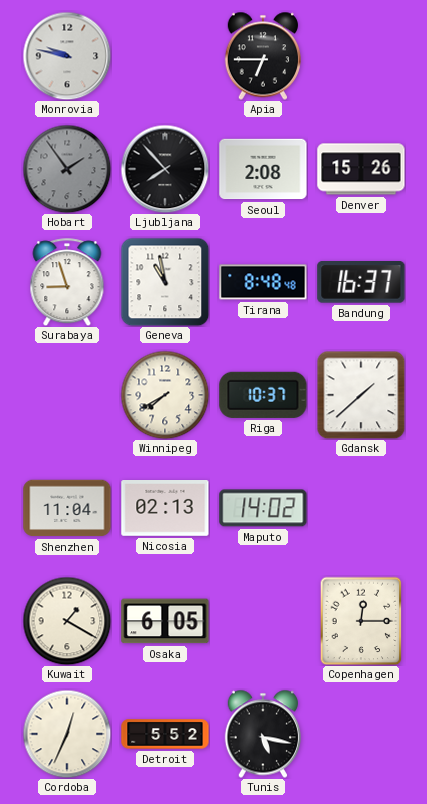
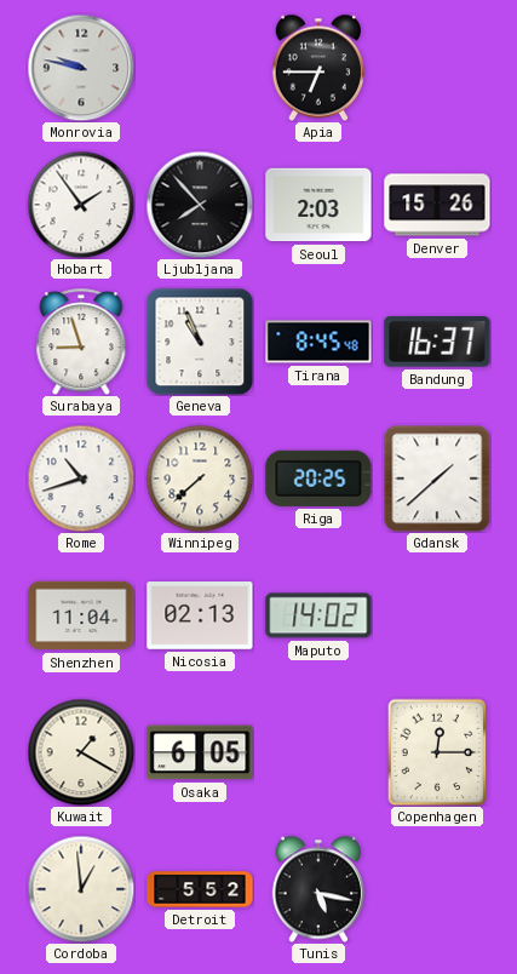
Hobart dial: grey -> white (81, 205)
Seoul: 2:08 -> 2:03 (318, 205)
Geneva: 10:58 -> 10:56 (200, 342)
Tirana: 8:48 -> 8:45 (318, 342)
Rome: none -> 10:42 (81, 479)
Winnipeg: 7:40 -> 7:38 (200, 479)
Riga: 10:37 -> 20:25 (318, 479)
Cordoba: 12:34 -> 12:59 (81, 889)
